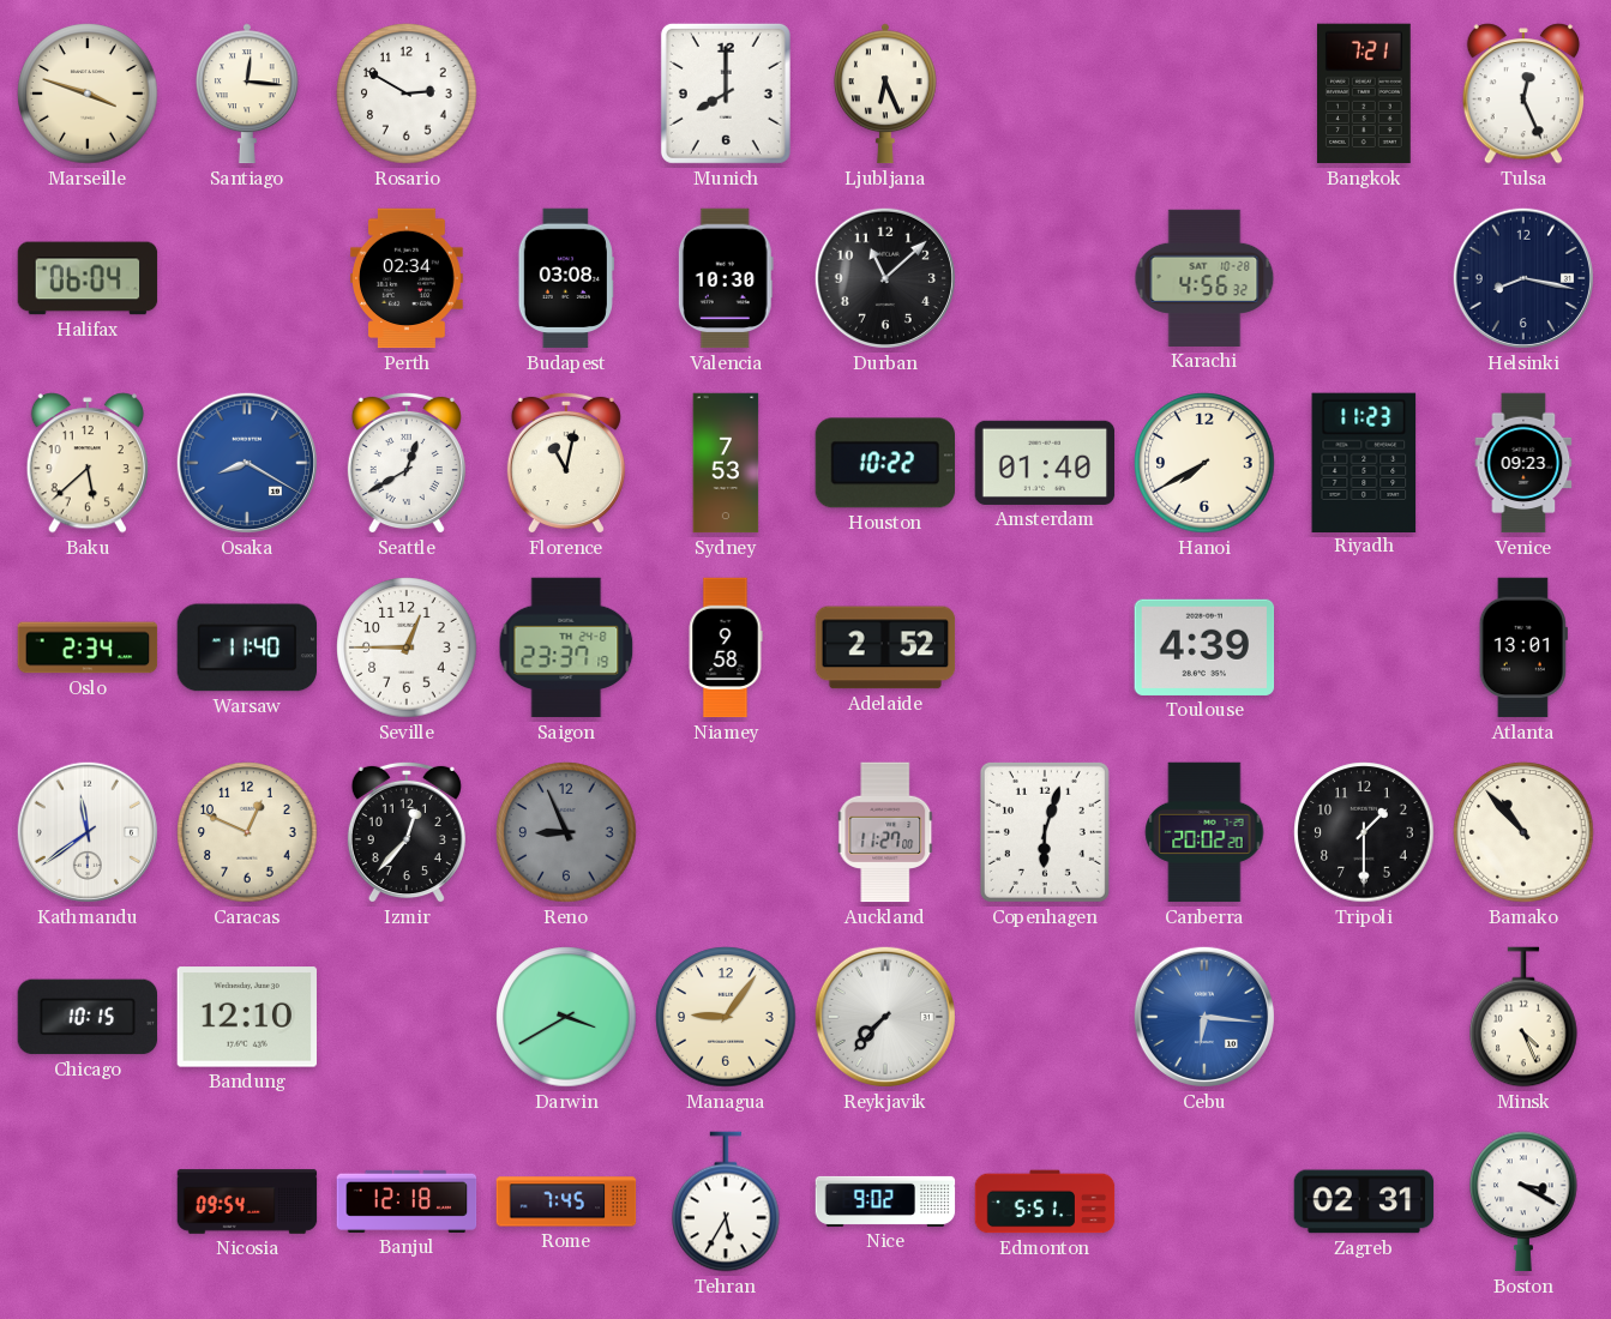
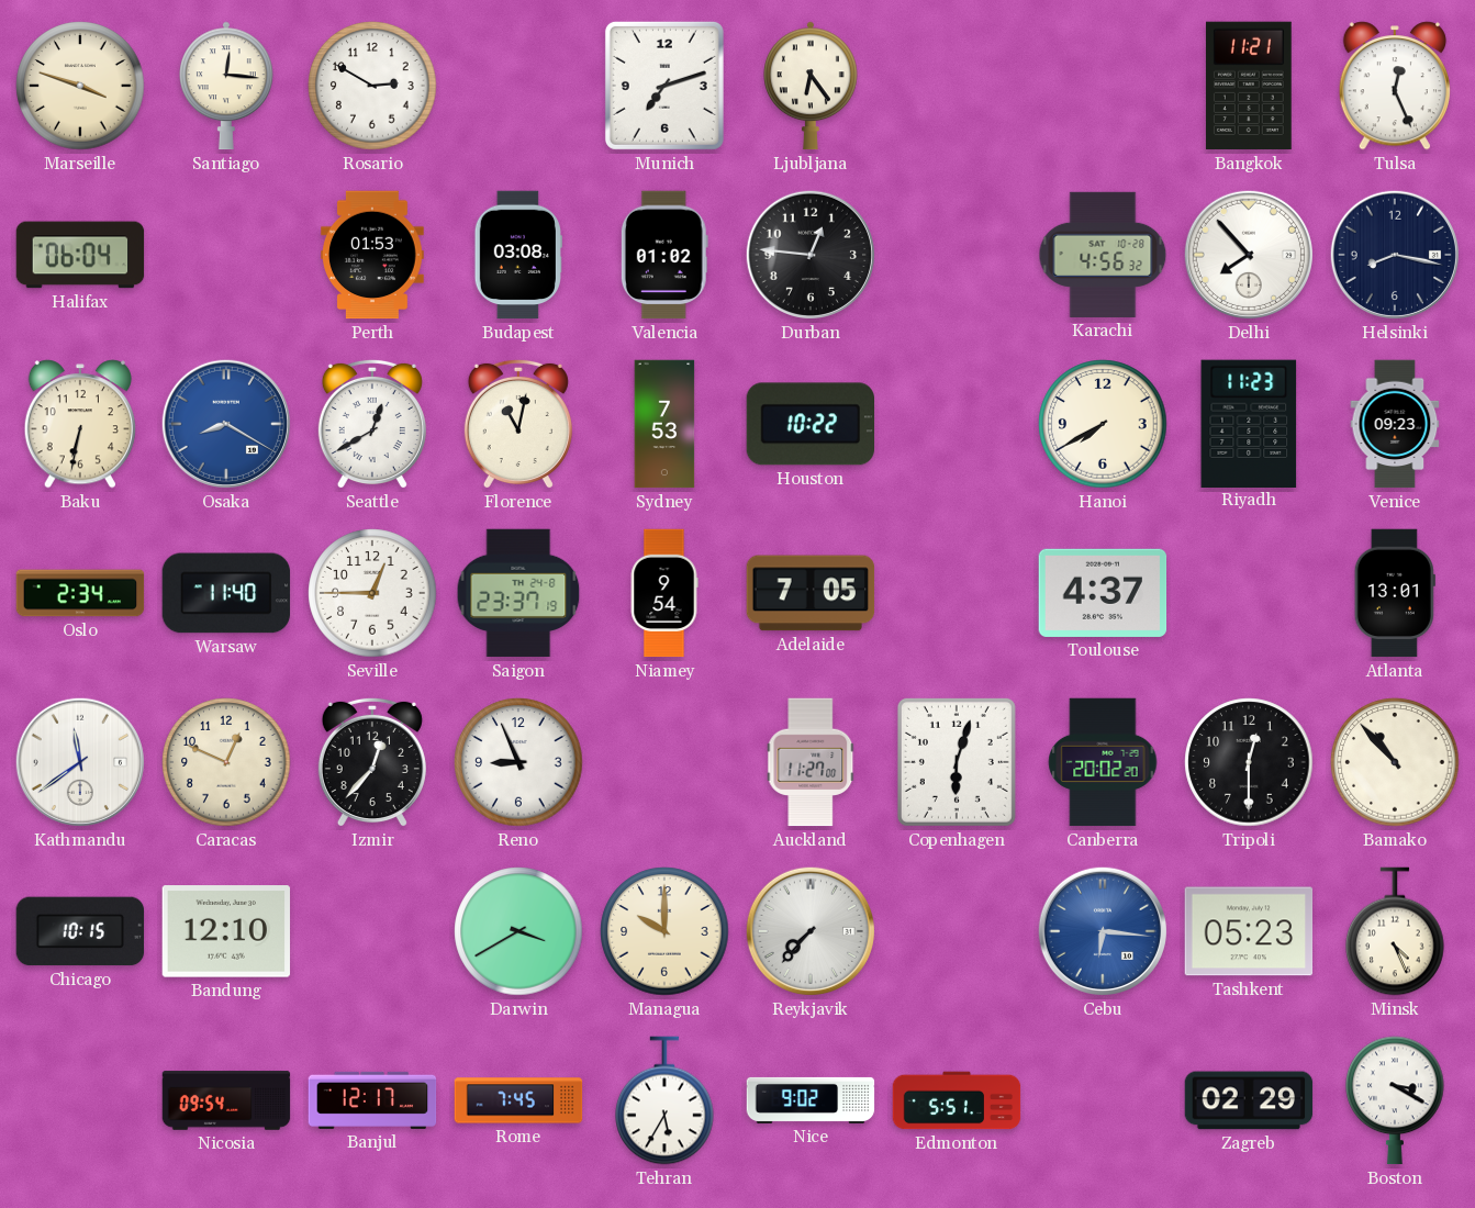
Munich: 8:00 -> 7:12 (664, 86)
Ljubljana: 6:26 -> 6:24 (812, 86)
Bangkok: 7:21 -> 11:21 (1249, 86)
Perth: 02:34 -> 01:53 (373, 255)
Valencia: 10:30 -> 01:02 (664, 255)
Durban: 11:08 -> 12:46 (811, 255)
Delhi: none -> 7:53 (1249, 255)
Baku: 5:38 -> 6:32 (80, 424)
Amsterdam: 01:40 -> none (1045, 463)
Niamey: 9:58 -> 9:54 (664, 593)
Adelaide: 2:52 -> 7:05 (811, 593)
Toulouse: 4:39 -> 4:37 (1103, 593)
Reno dial: grey -> white (518, 762)
Tripoli: 1:30 -> 12:30 (1249, 762)
Managua: 9:06 -> 10:00 (664, 931)
Tashkent: none -> 05:23 (1249, 931)
Banjul: 12:18 -> 12:17 (372, 1100)
Zagreb: 02:31 -> 02:29 (1249, 1100)
